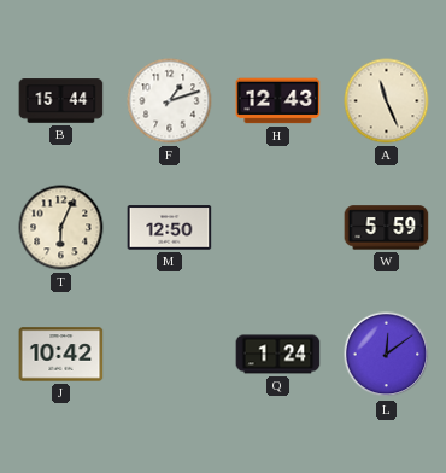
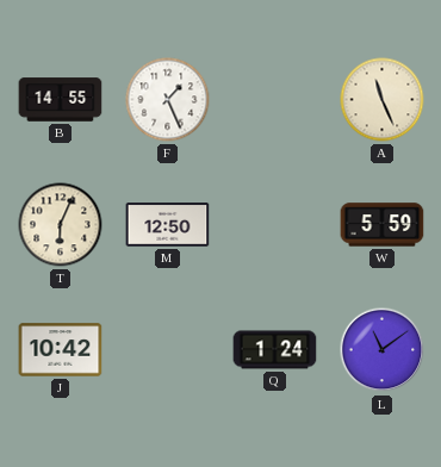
B: 15:44 -> 14:55 (61, 100)
F: 1:12 -> 1:26 (168, 100)
H: 12:43 -> none (278, 101)
L: 12:09 -> 11:09 (383, 350)
